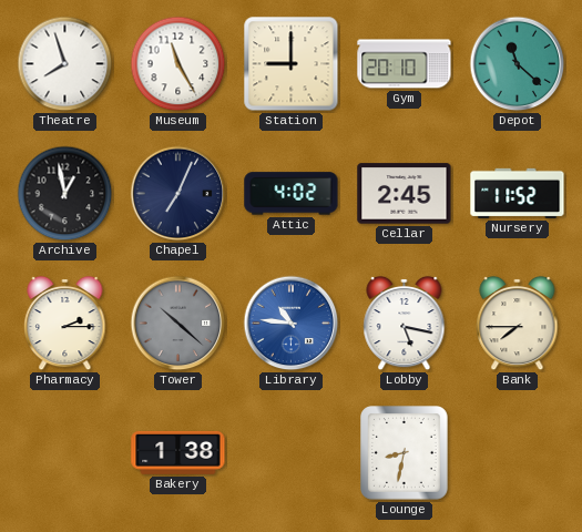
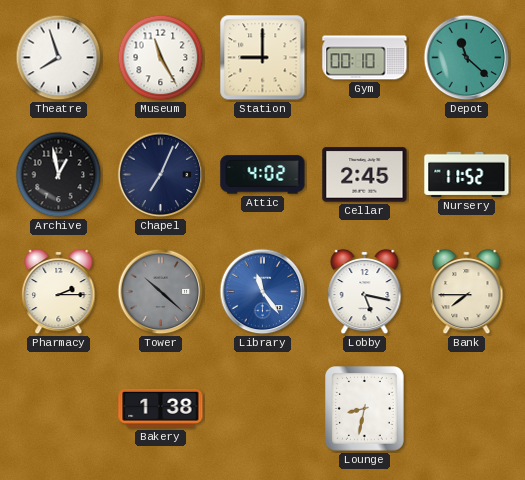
Gym: 20:10 -> 00:10 (365, 58)
Library: 10:46 -> 11:24 (263, 292)
